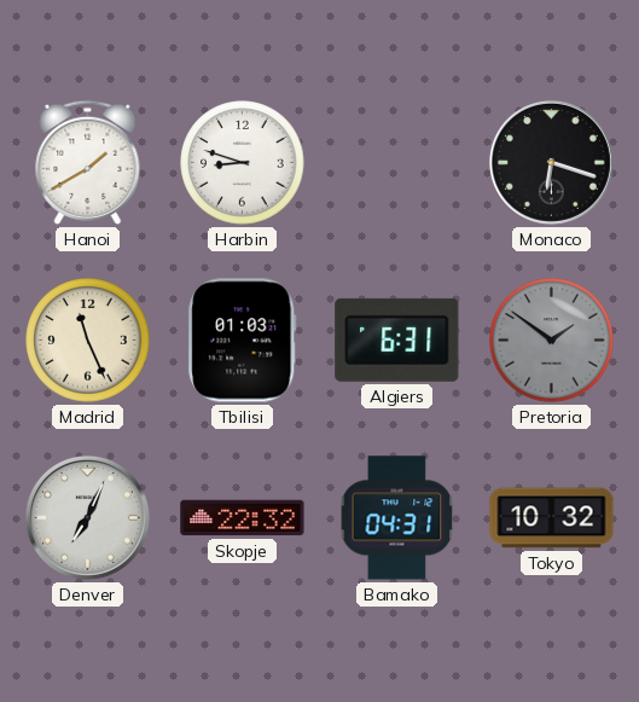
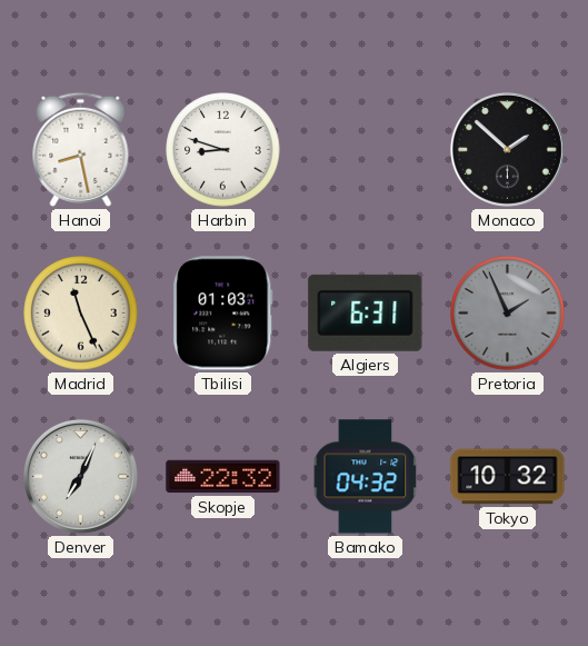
Hanoi: 1:40 -> 8:28 (81, 149)
Monaco: 6:18 -> 1:52 (507, 149)
Pretoria: 1:51 -> 1:56 (508, 314)
Bamako: 04:31 -> 04:32 (366, 477)
